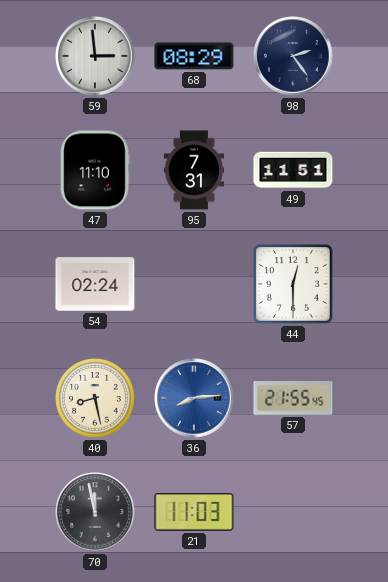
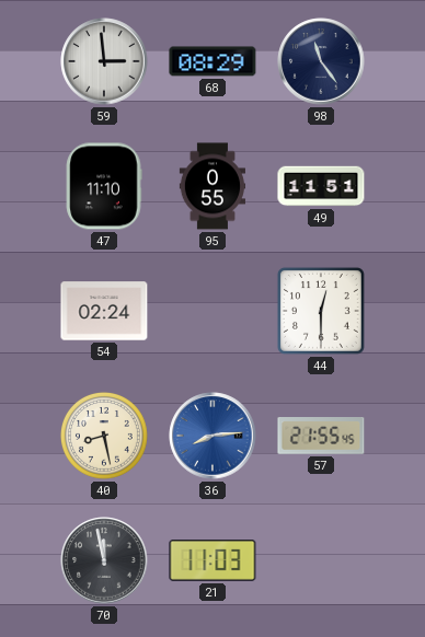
98: 2:24 -> 11:24 (321, 61)
95: 7:31 -> 0:55 (211, 186)
